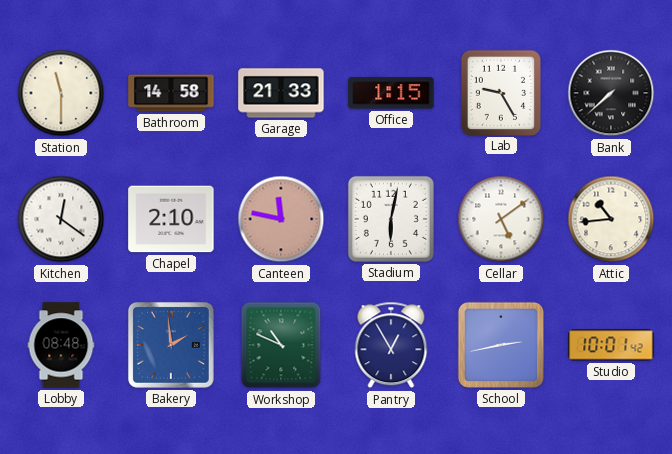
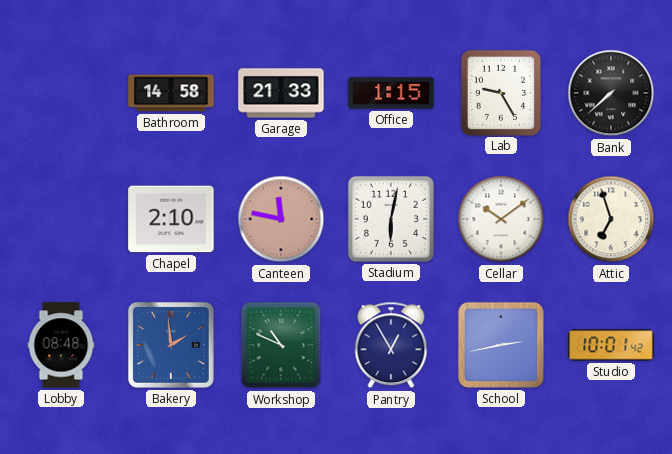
Station: 11:30 -> none (61, 93)
Kitchen: 12:21 -> none (61, 219)
Cellar: 5:09 -> 10:09 (501, 219)
Attic: 10:44 -> 6:57 (611, 219)
